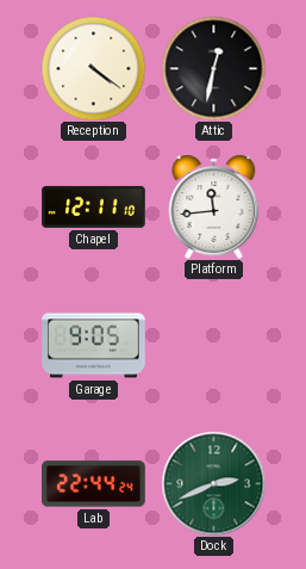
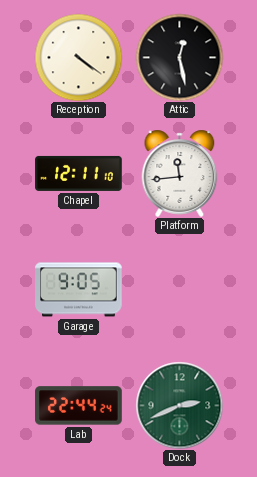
Attic: 12:32 -> 12:28 (179, 57)
